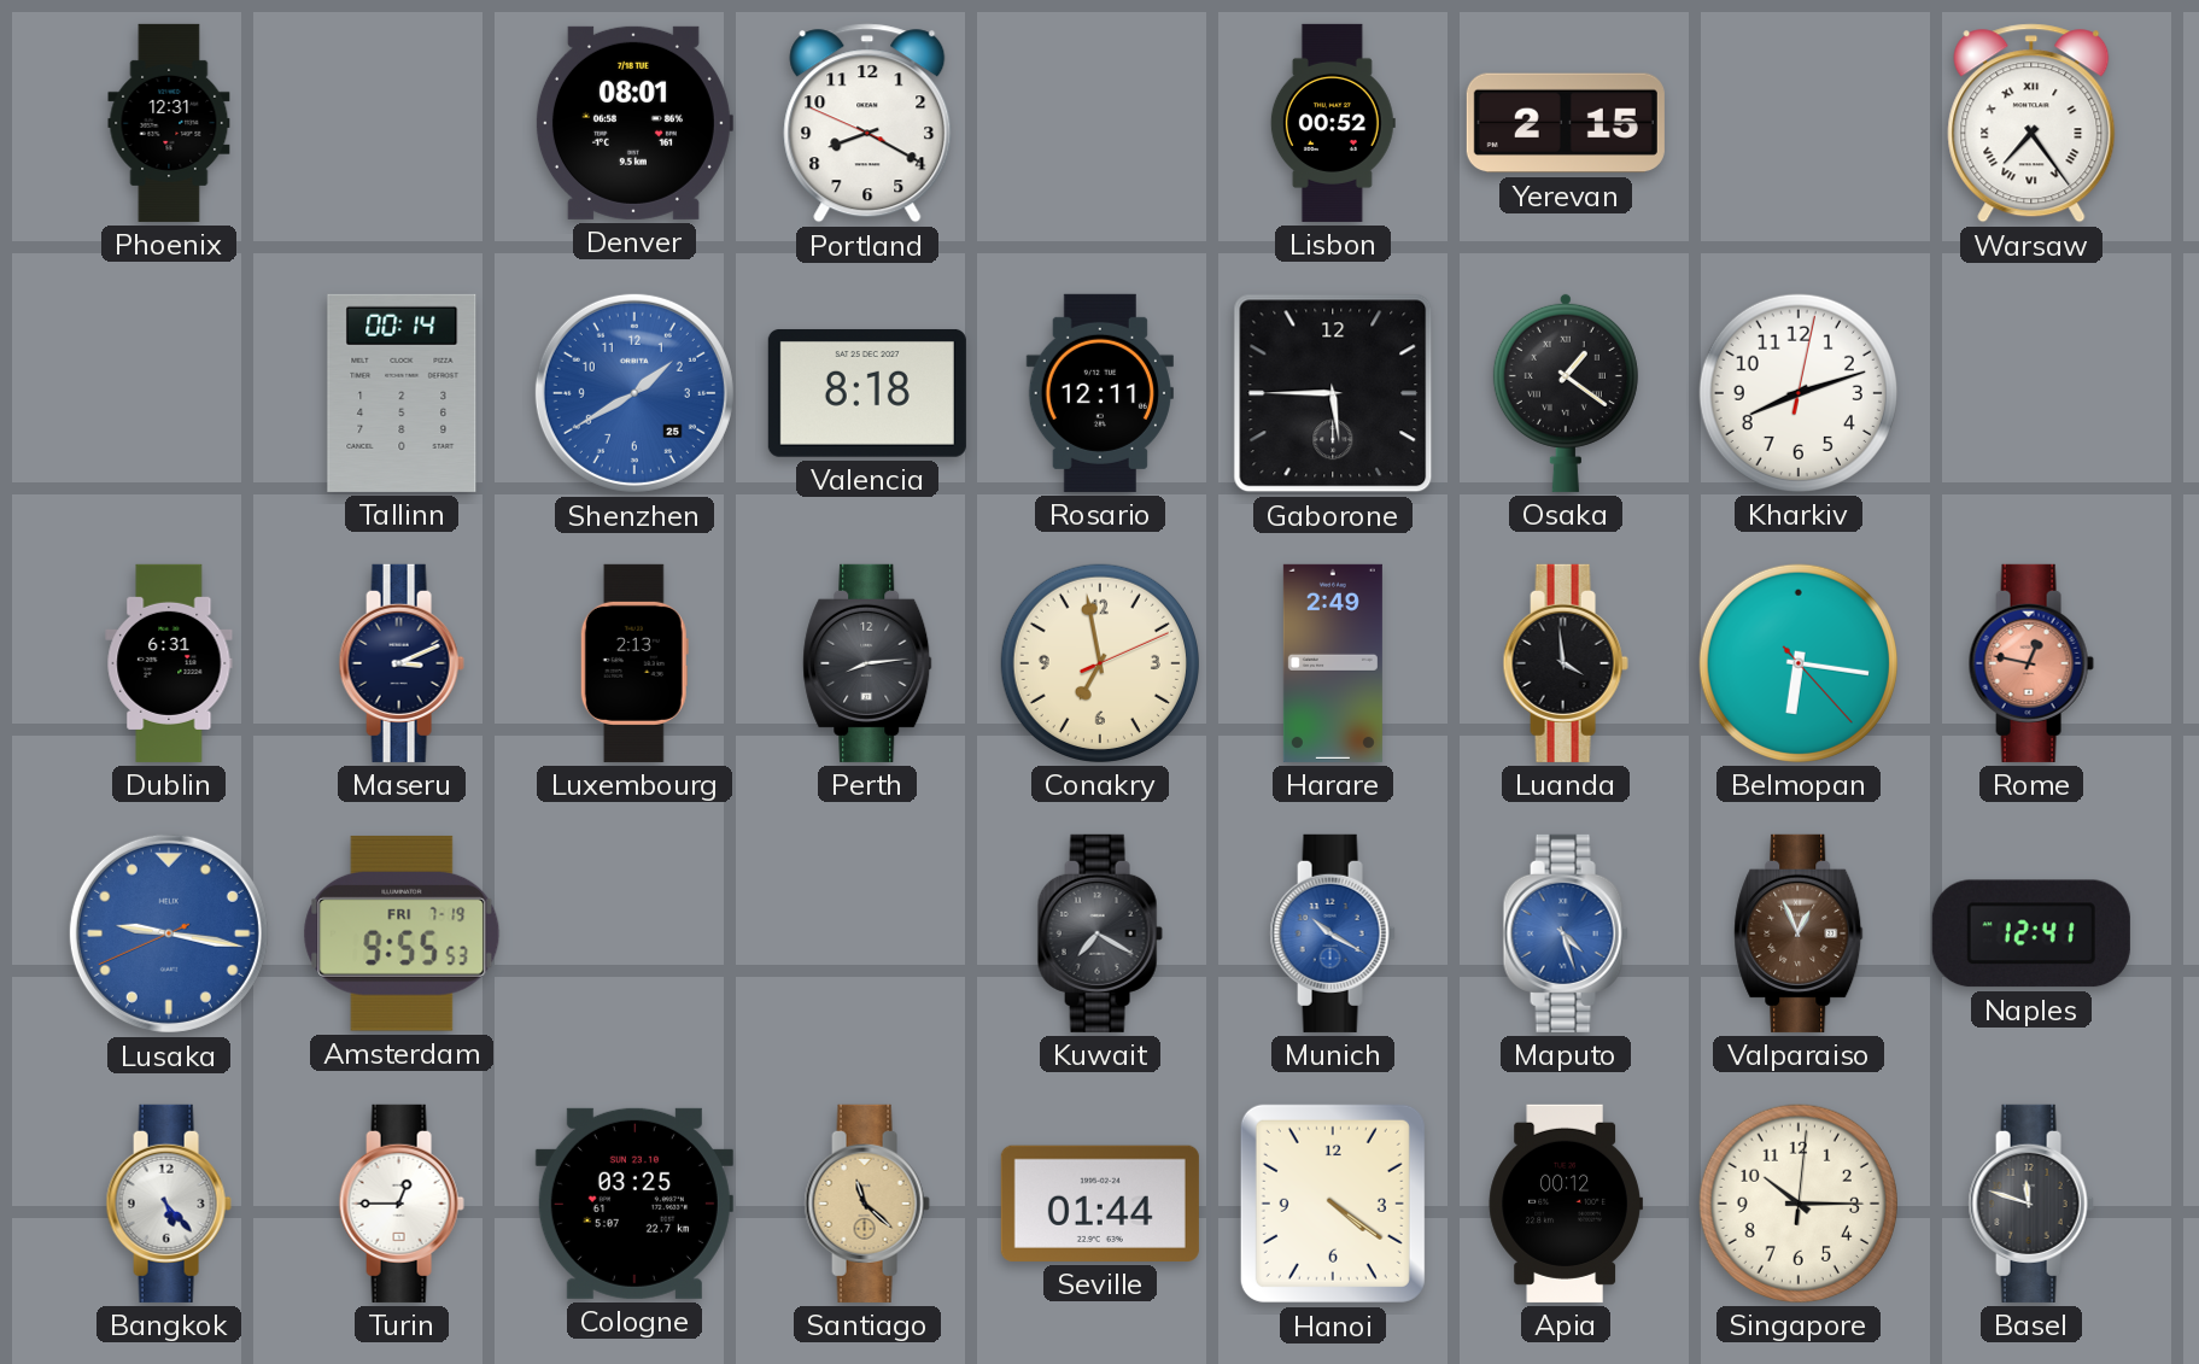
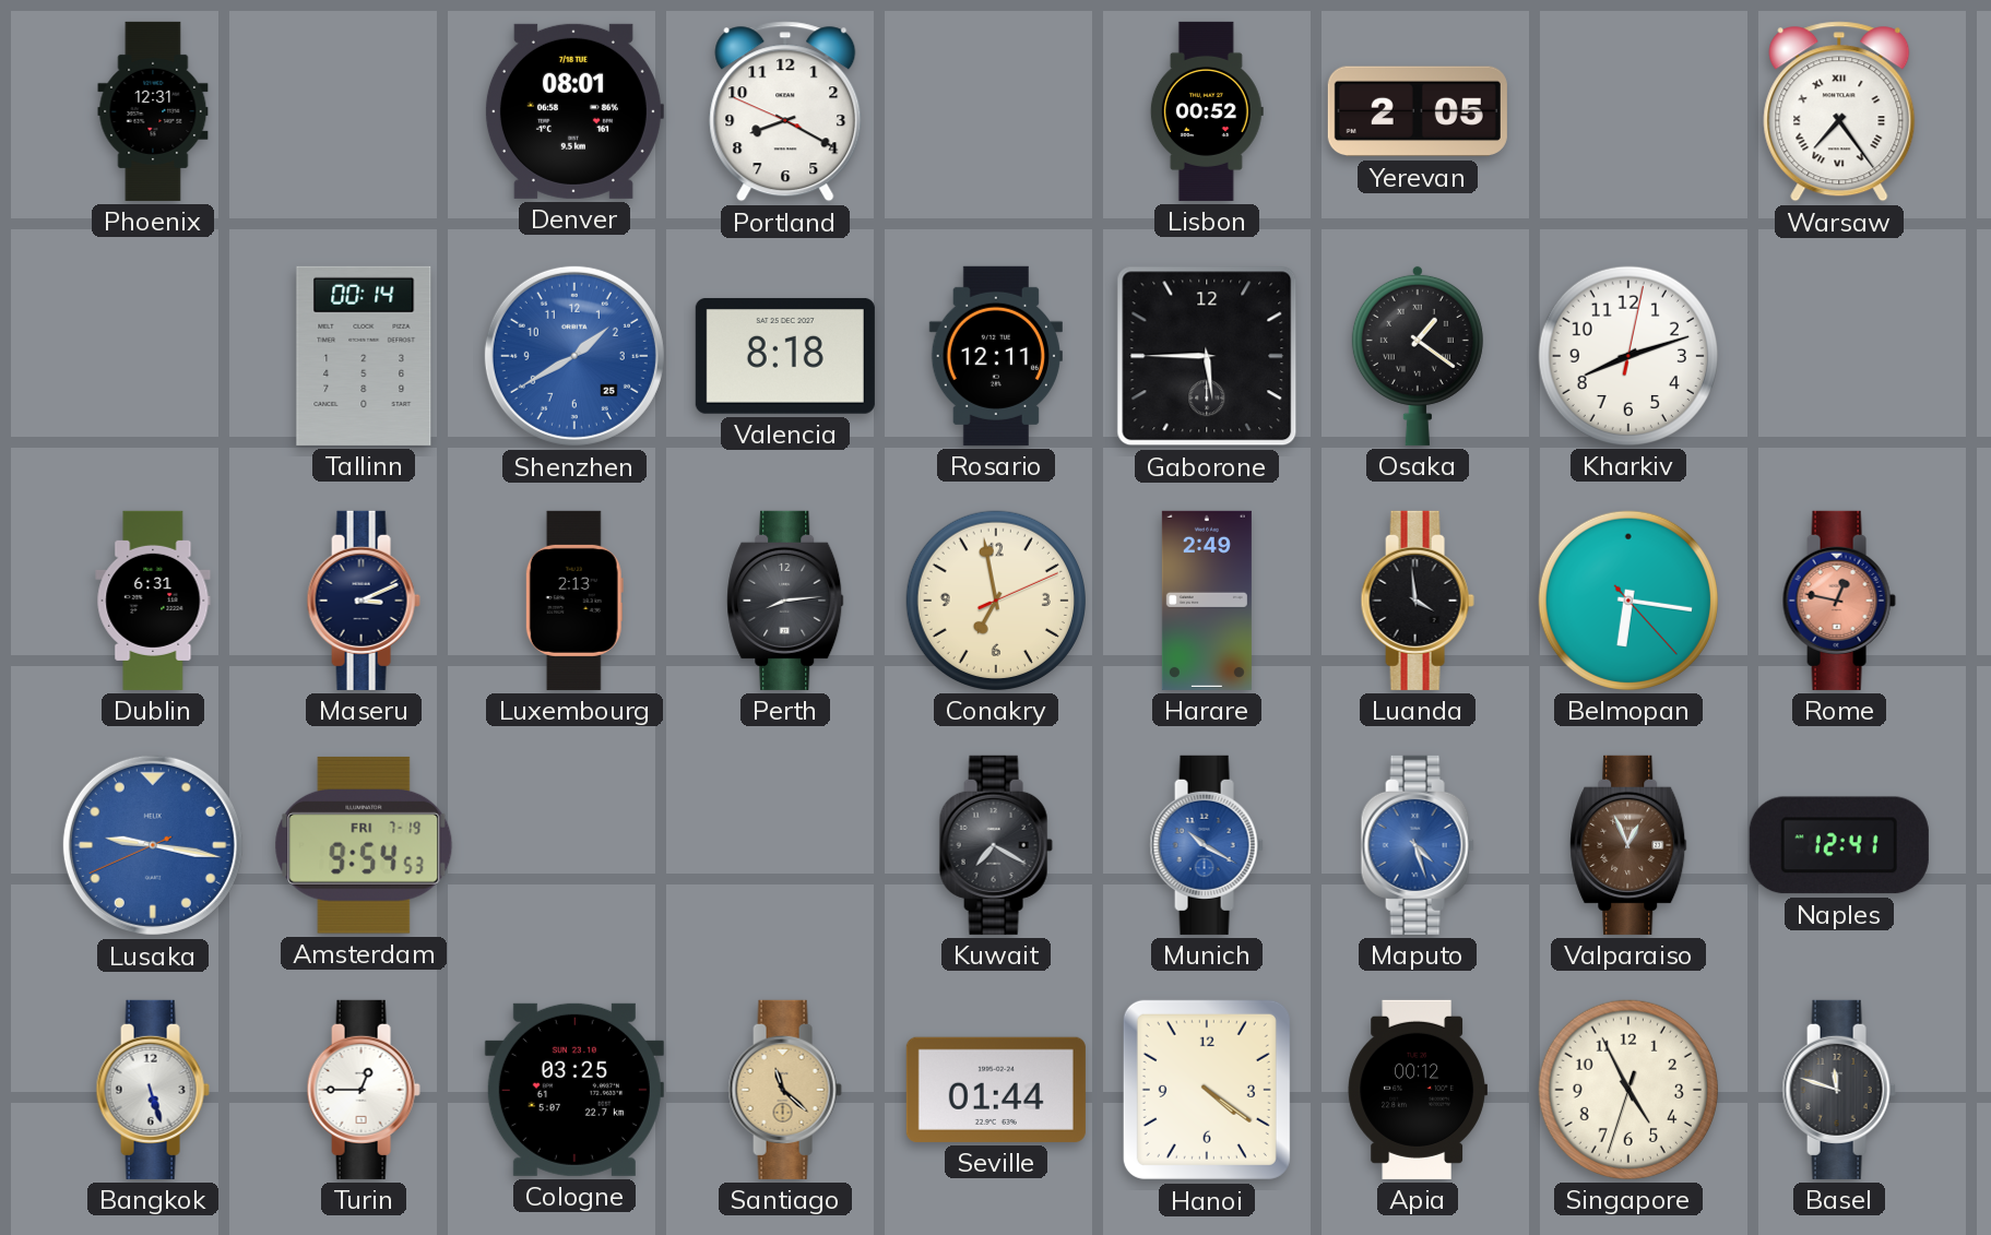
Yerevan: 2:15 -> 2:05 (1418, 111)
Amsterdam: 9:55 -> 9:54 (364, 845)
Bangkok: 5:23 -> 5:27 (153, 1090)
Singapore: 10:15 -> 4:55 (1628, 1090)
